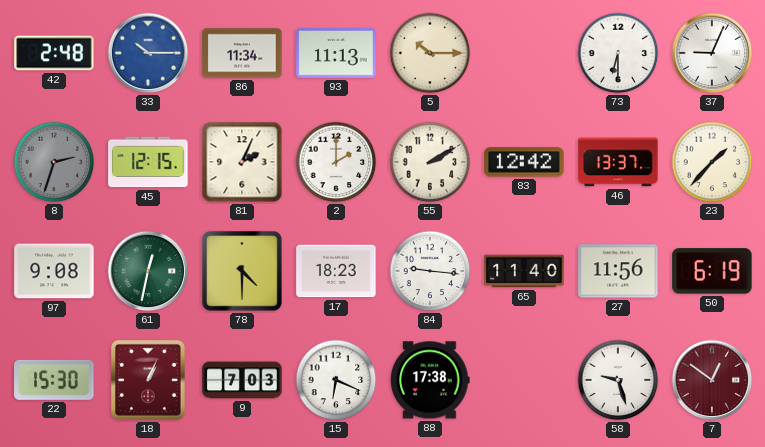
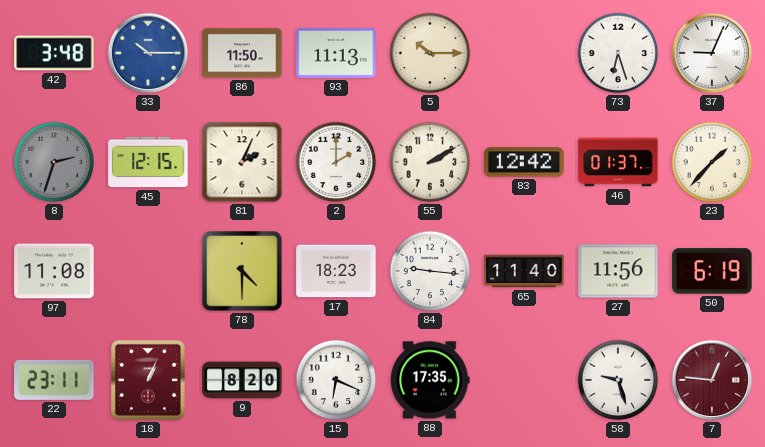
42: 2:48 -> 3:48 (54, 53)
86: 11:34 -> 11:50 (242, 53)
73: 6:30 -> 6:27 (618, 53)
46: 13:37 -> 01:37 (618, 162)
97: 9:08 -> 11:08 (54, 271)
61: 12:32 -> none (148, 271)
22: 15:30 -> 23:11 (54, 380)
9: 7:03 -> 8:20 (242, 380)
88: 17:38 -> 17:35 (430, 380)
7: 12:51 -> 12:46 (712, 380)
